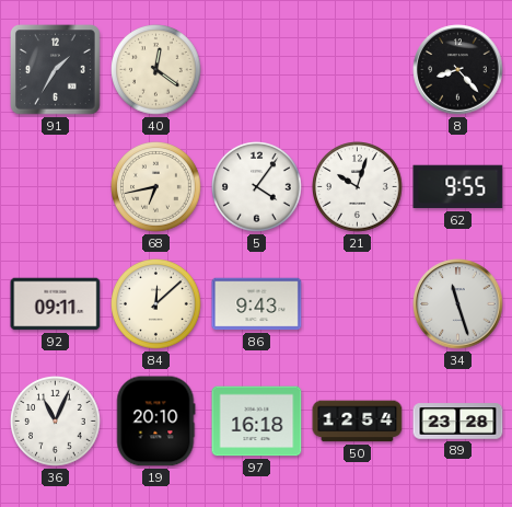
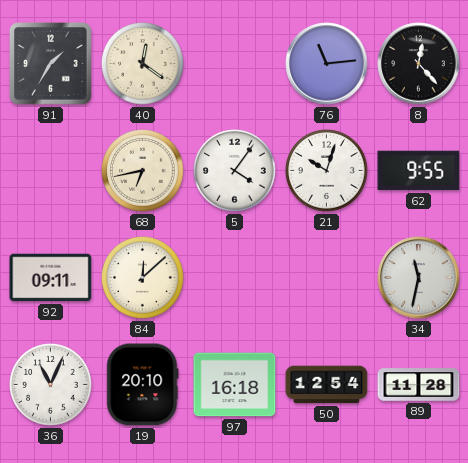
76: none -> 11:14 (327, 64)
8: 8:23 -> 12:23 (419, 64)
86: 9:43 -> none (257, 304)
34: 11:27 -> 11:32 (419, 278)
89: 23:28 -> 11:28 (419, 385)
